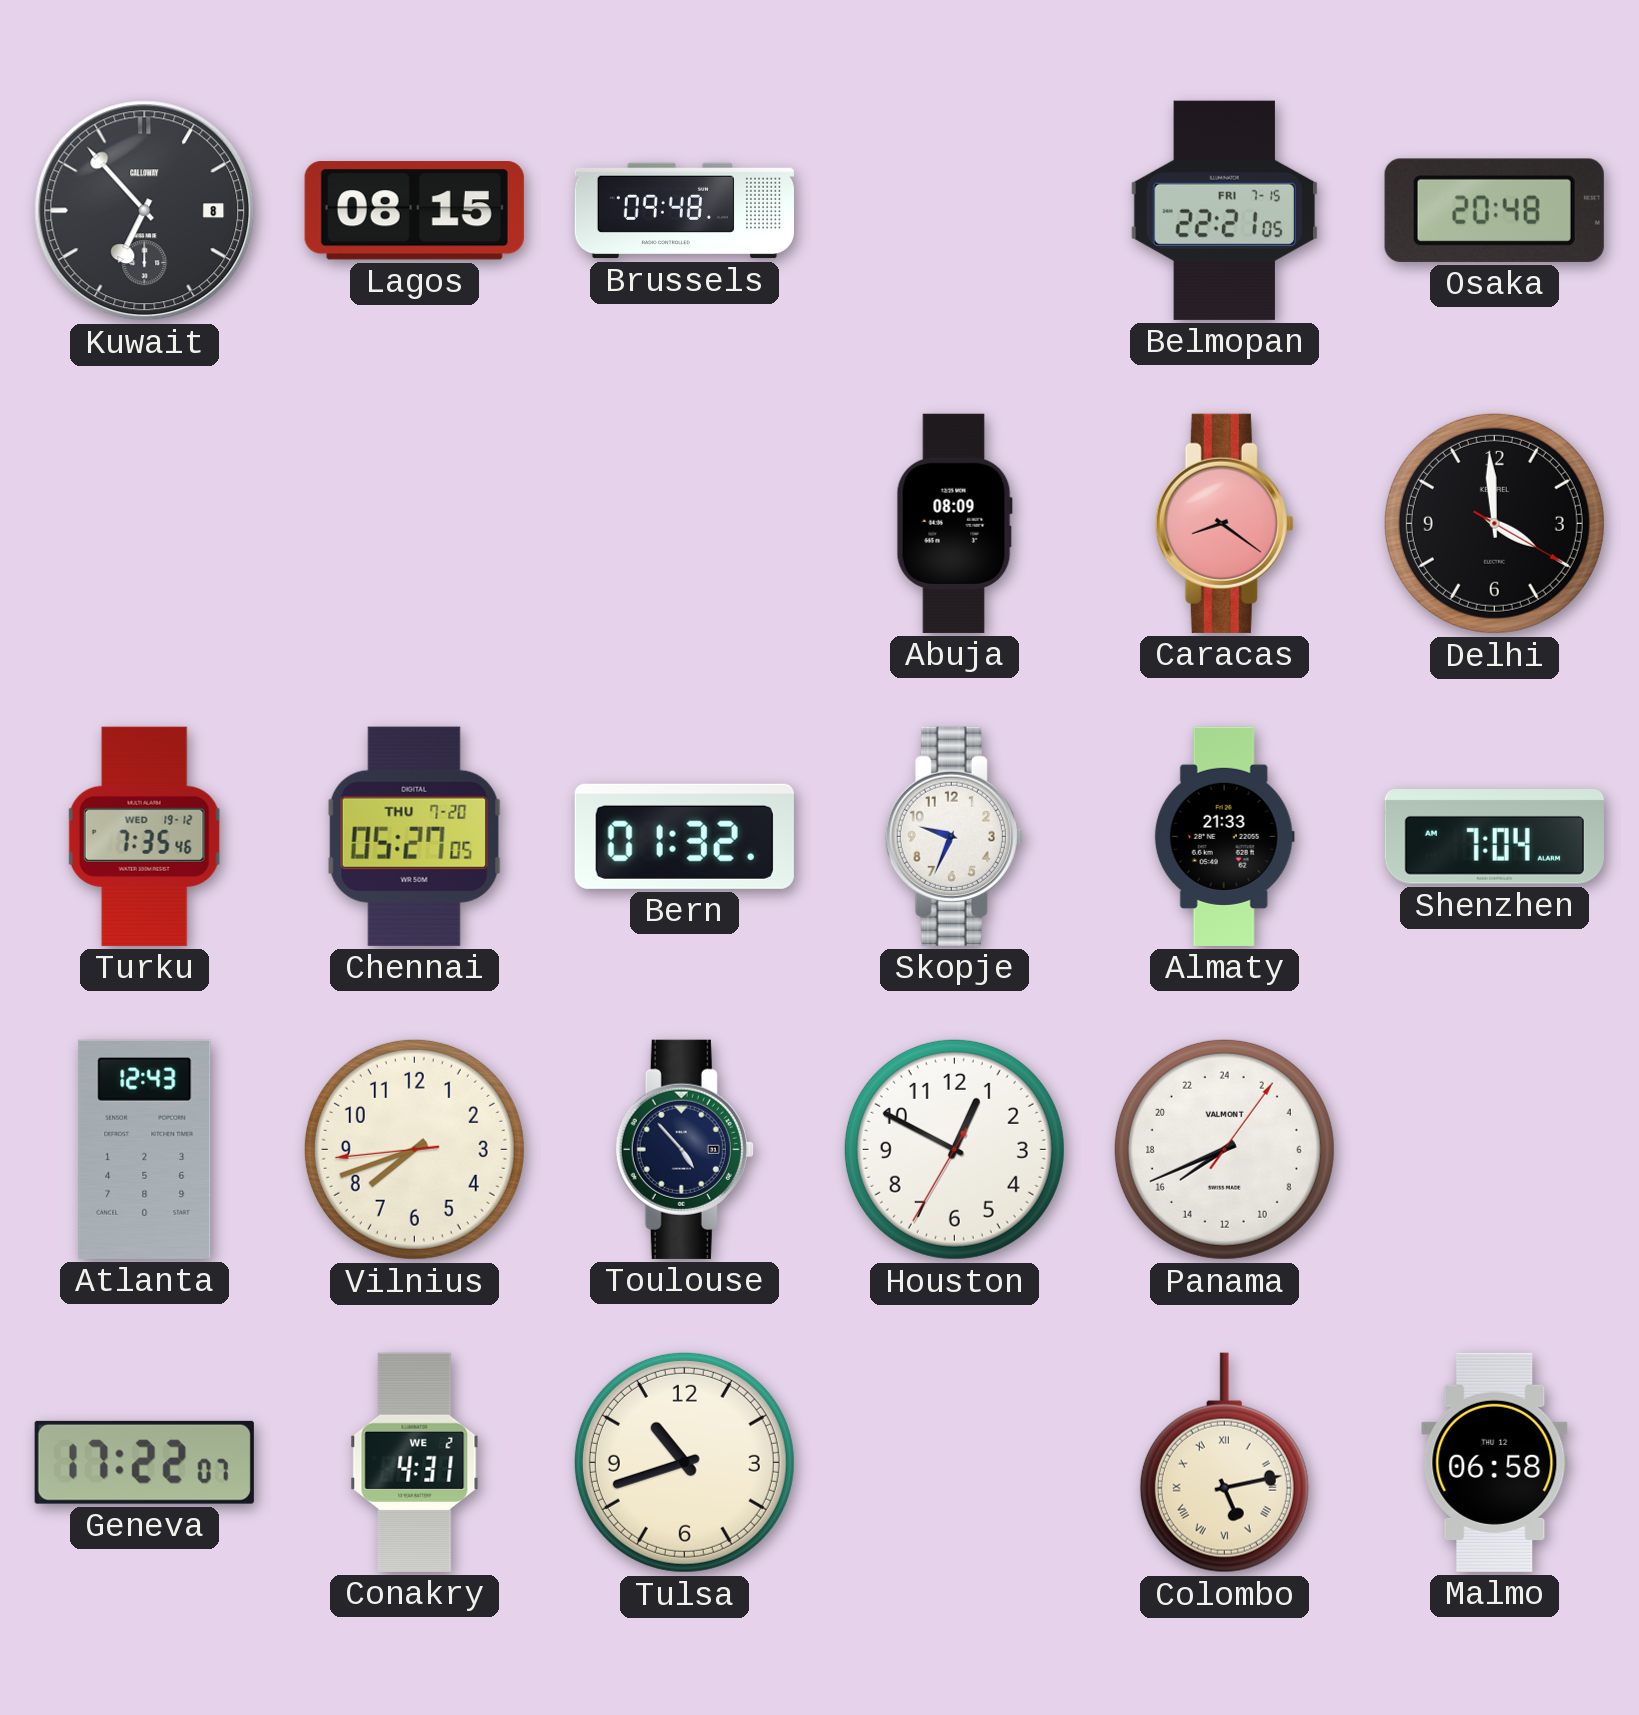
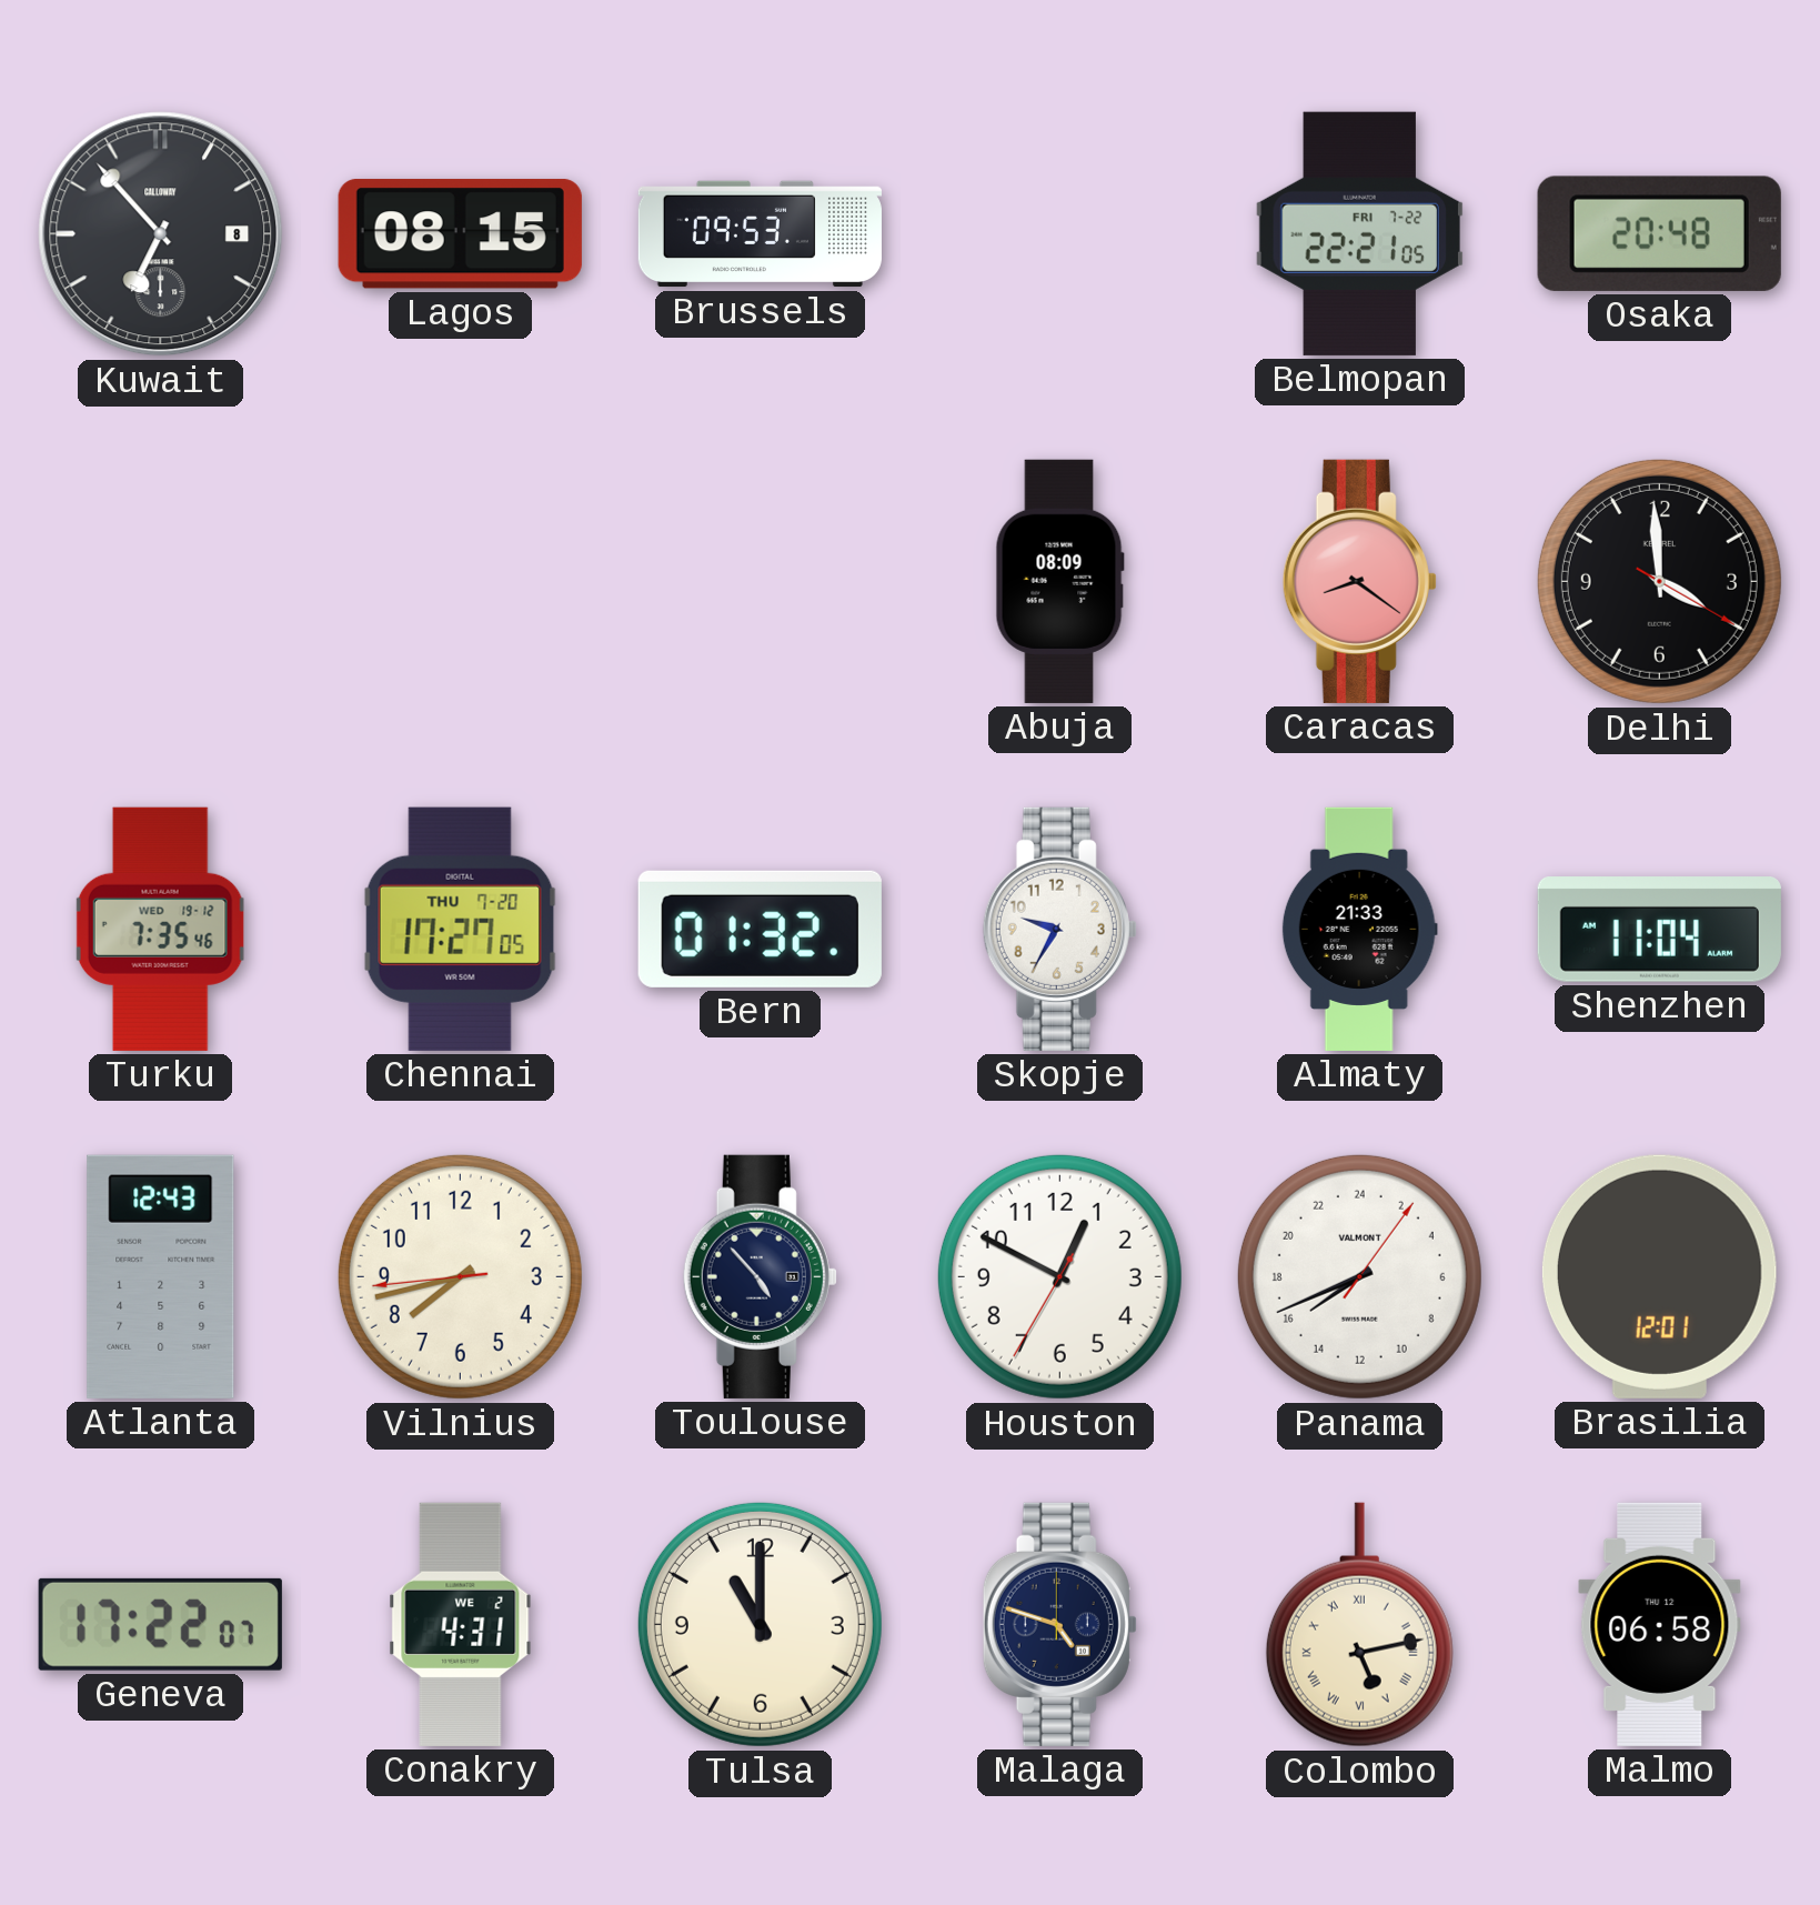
Brussels: 09:48 -> 09:53 (760, 234)
Belmopan date: FRI 7-15 -> FRI 7-22 (1359, 233)
Chennai: 05:27 -> 17:27 (460, 929)
Skopje: 9:34 -> 9:35 (1059, 929)
Shenzhen: 7:04 -> 11:04 (1659, 930)
Vilnius: 7:41 -> 7:42 (460, 1276)
Brasilia: none -> 12:01 (1659, 1276)
Tulsa: 10:42 -> 11:00 (760, 1624)
Malaga: none -> 4:48 (1059, 1624)
